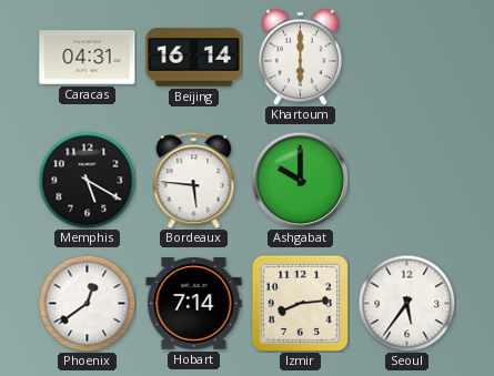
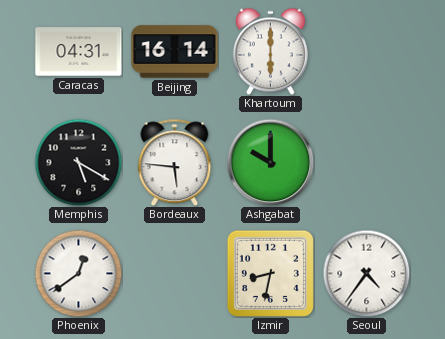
Hobart: 7:14 -> none (194, 304)
Izmir: 8:14 -> 8:32 (270, 273)
Seoul: 5:36 -> 4:36 (366, 273)
